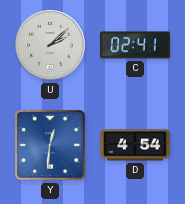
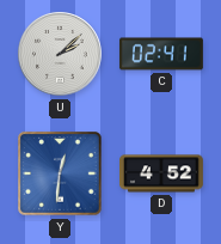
D: 4:54 -> 4:52 (162, 173)
